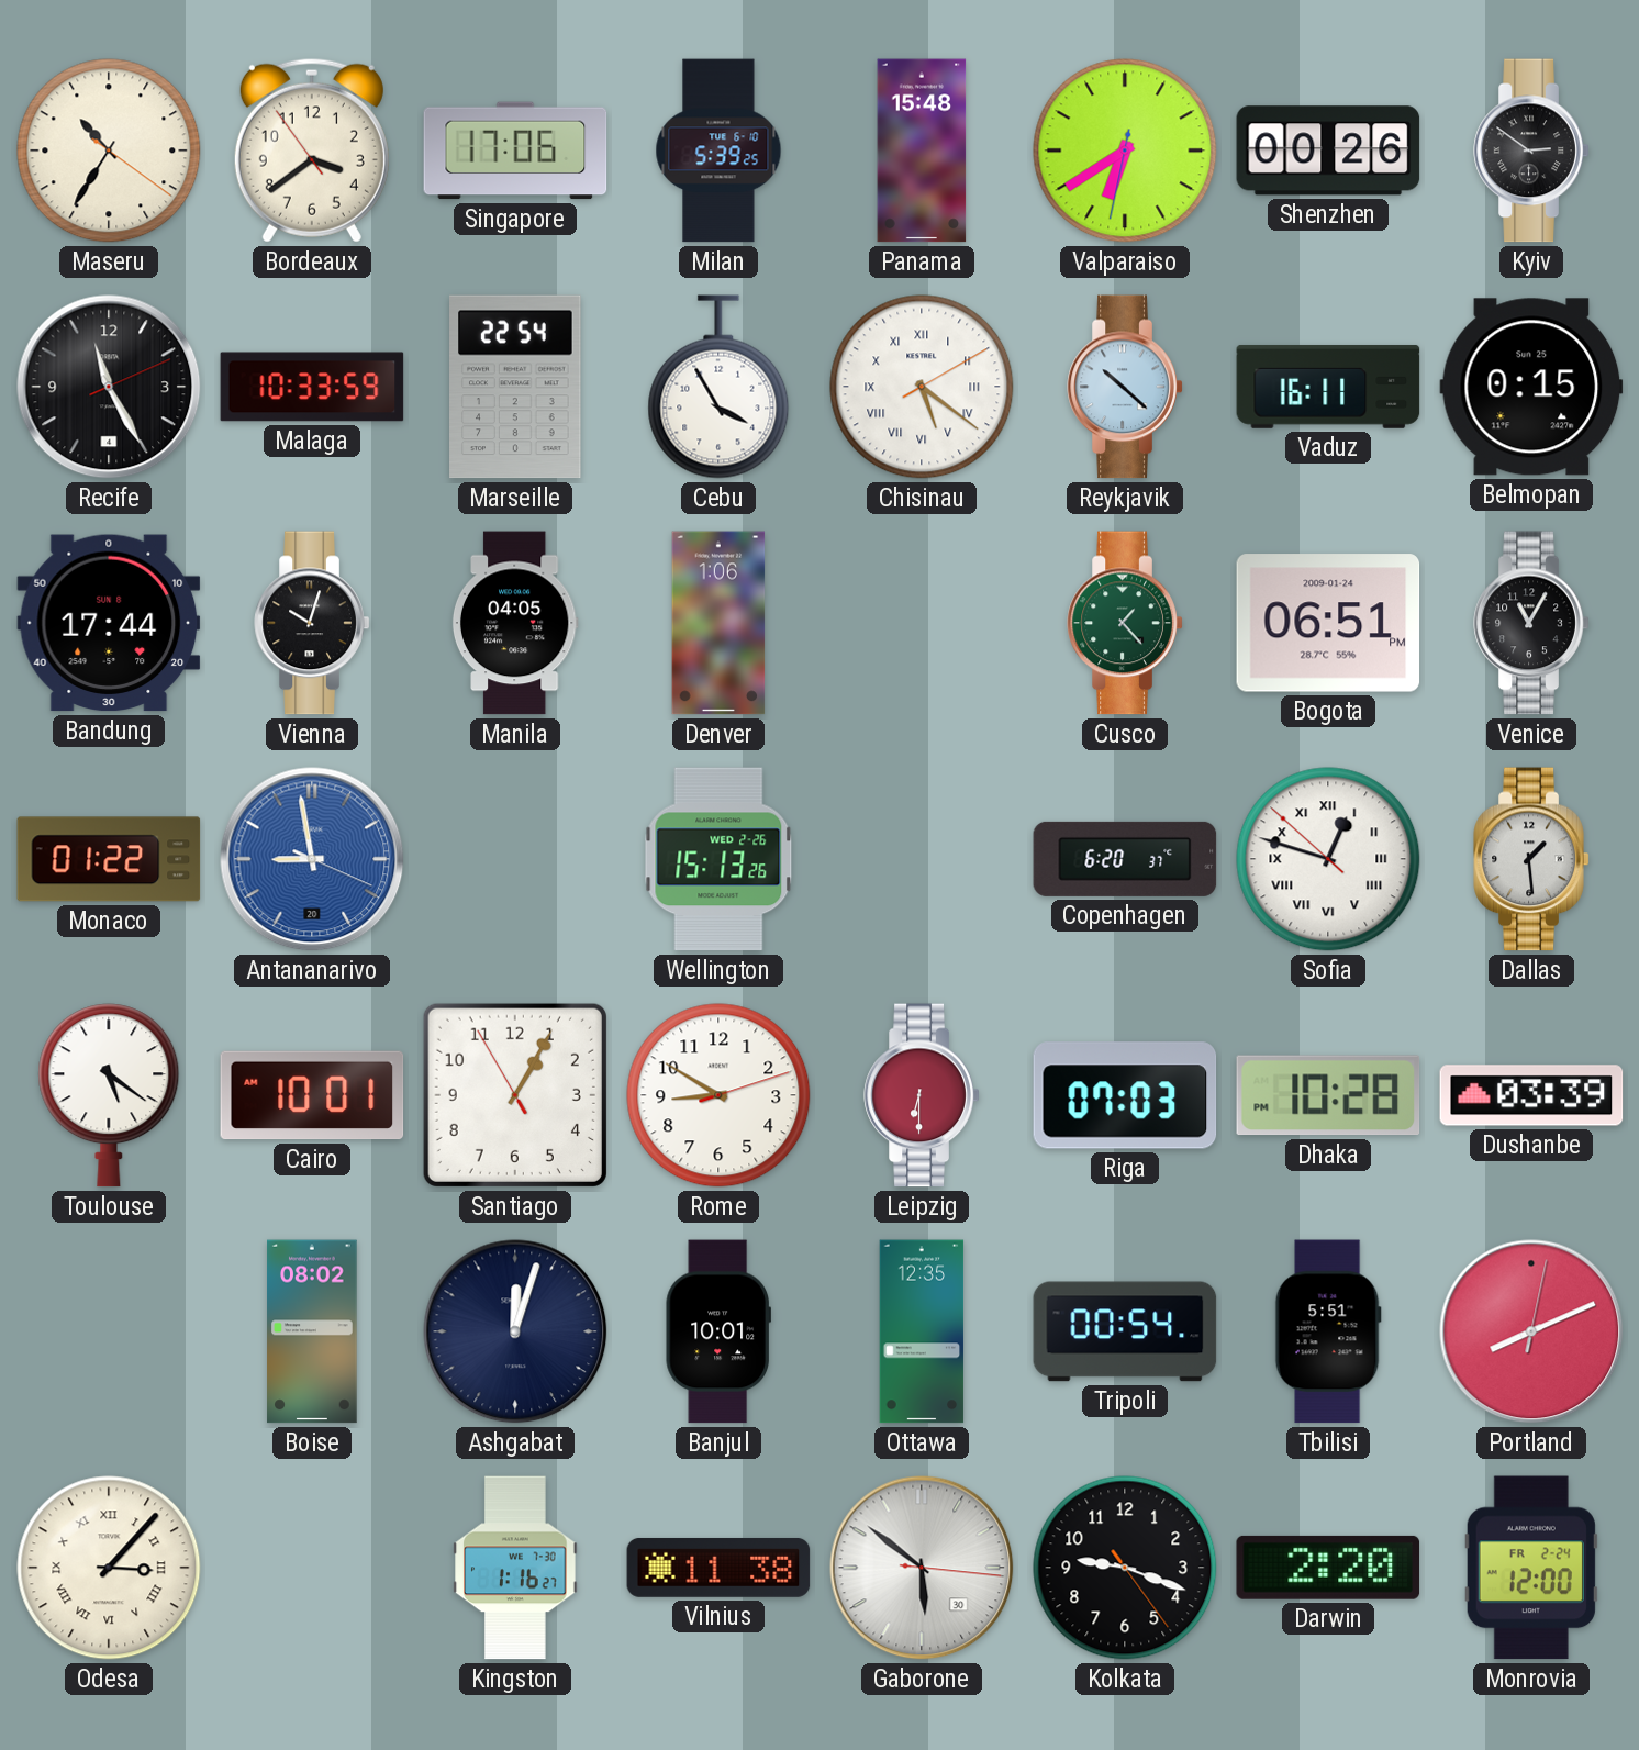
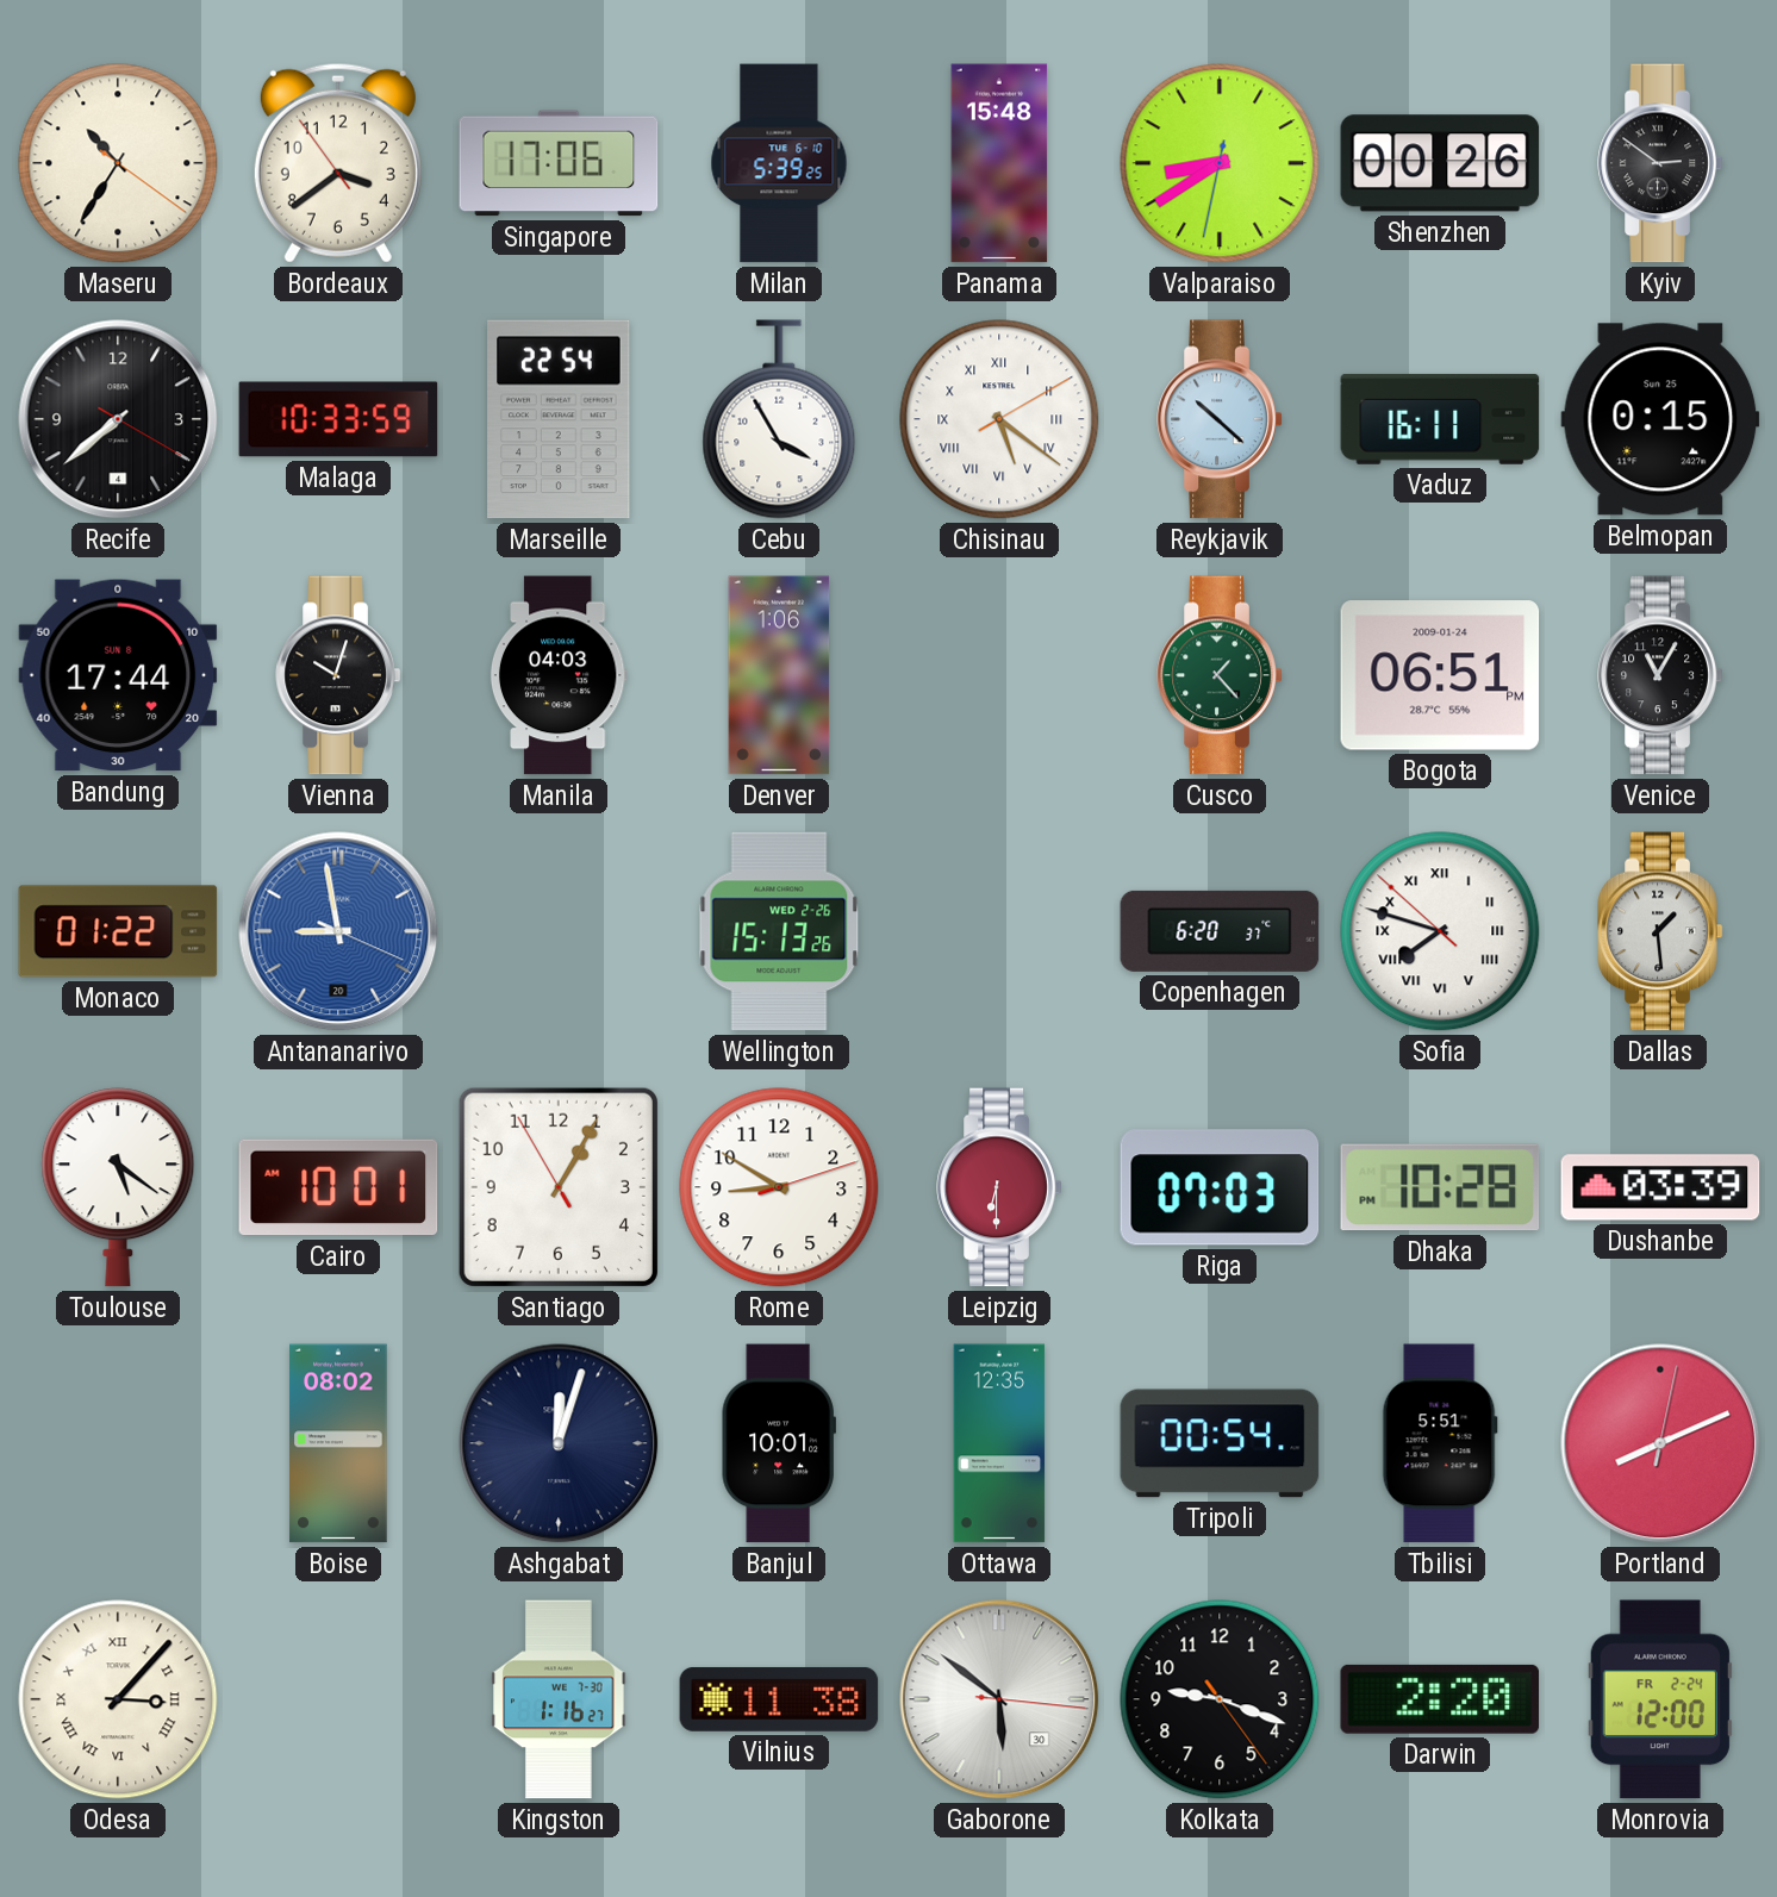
Valparaiso: 6:39 -> 8:39 (1220, 163)
Recife: 11:25 -> 7:38 (118, 419)
Manila: 04:05 -> 04:03 (559, 675)
Sofia: 12:47 -> 7:47 (1440, 931)
